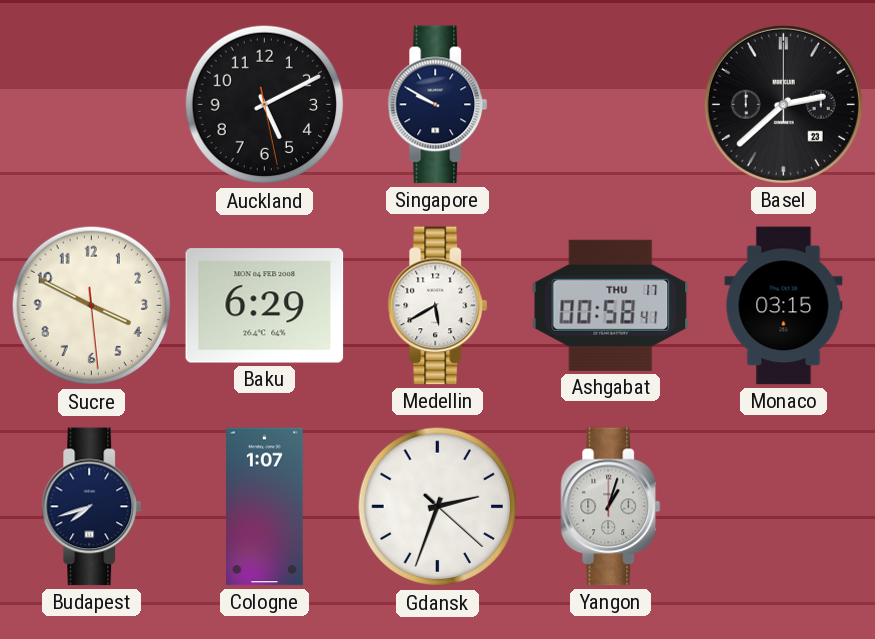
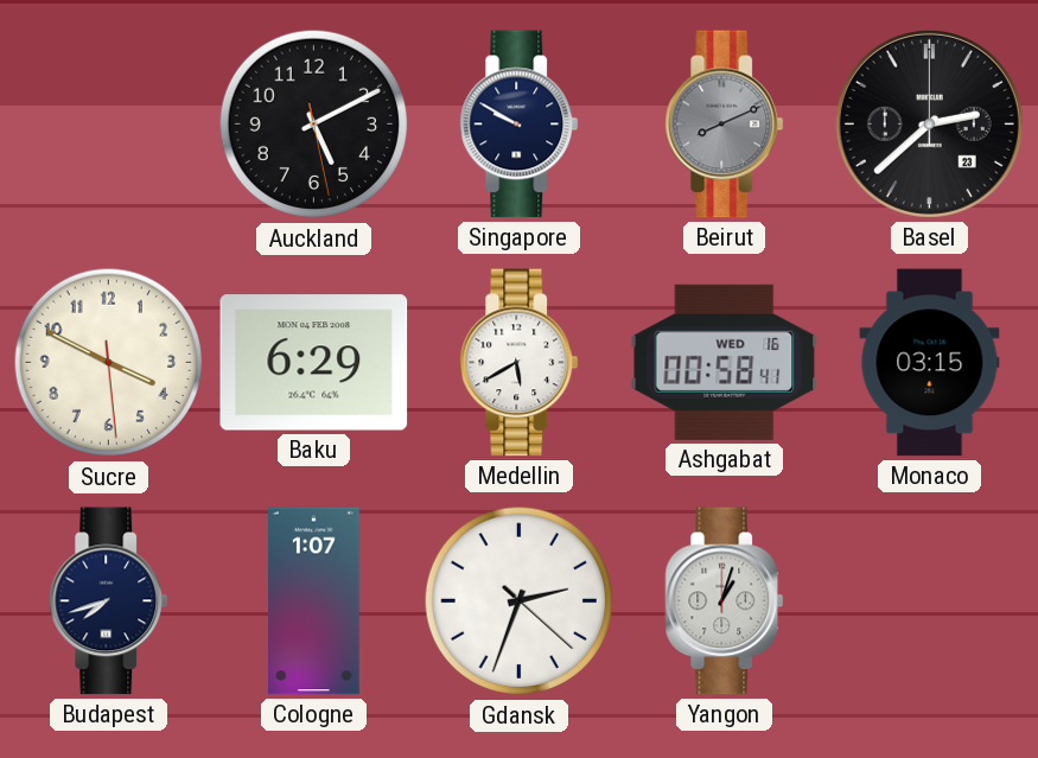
Beirut: none -> 8:11 (725, 125)
Ashgabat date: THU 17 -> WED 16 (725, 362)
